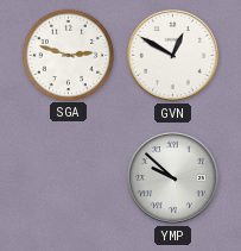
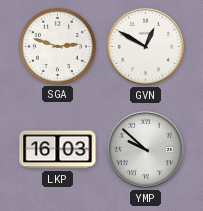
LKP: none -> 16:03 (58, 150)
